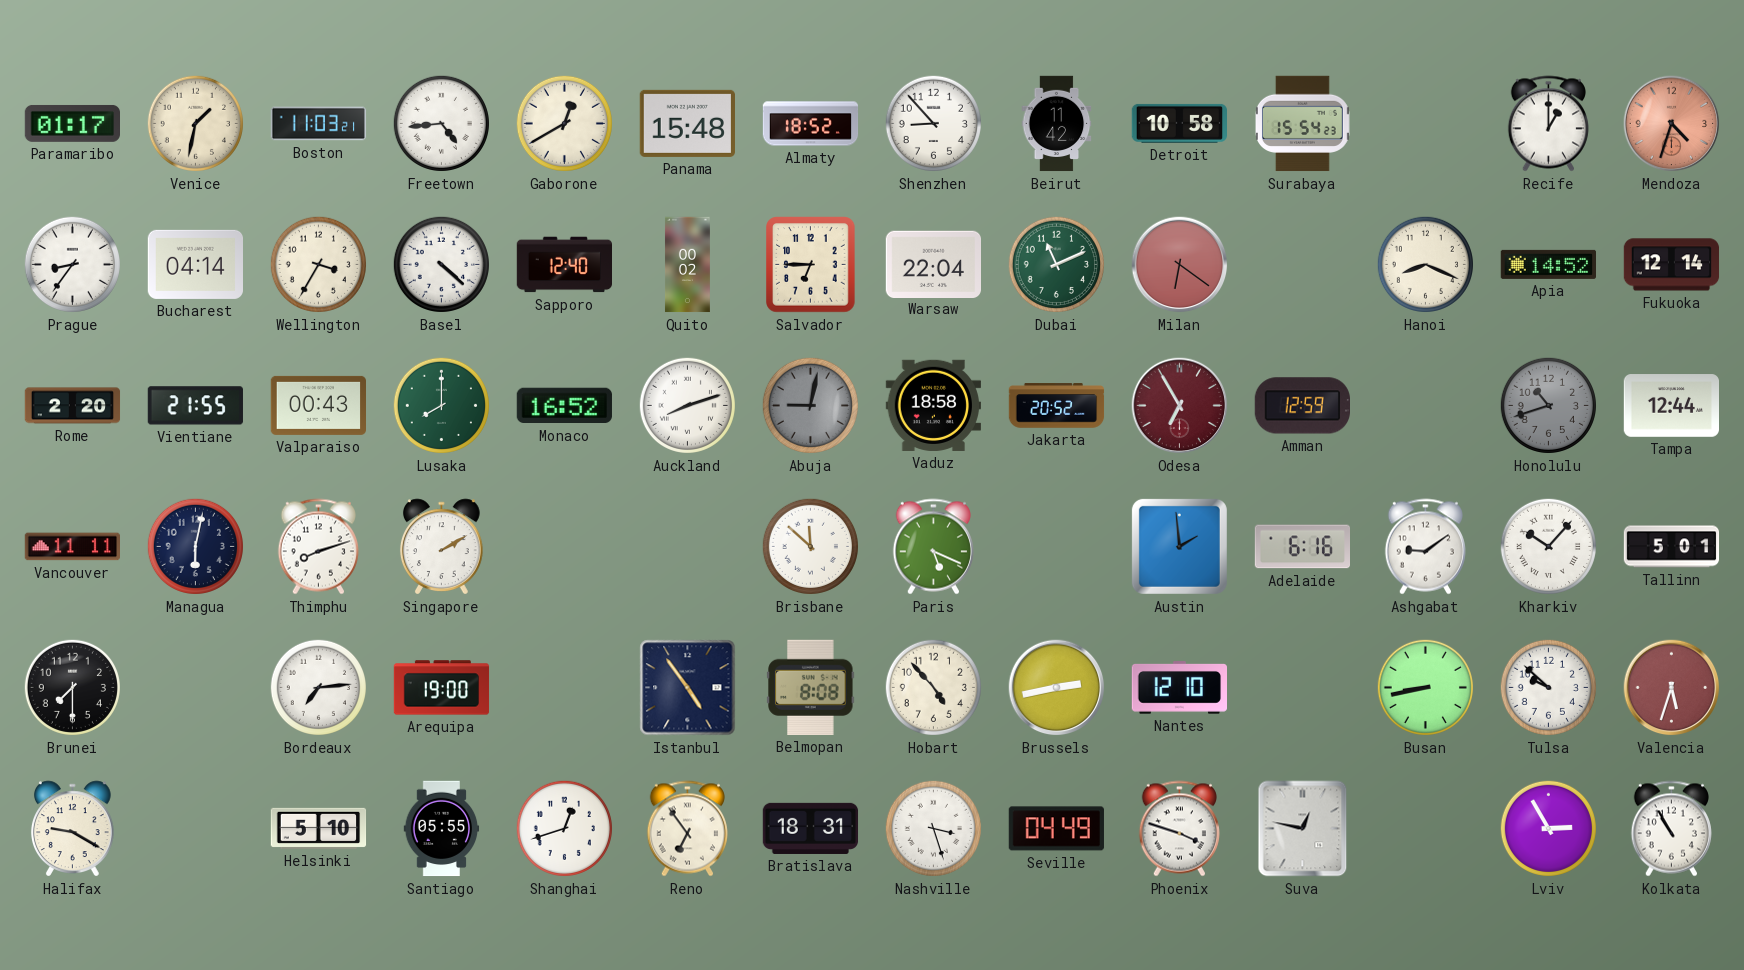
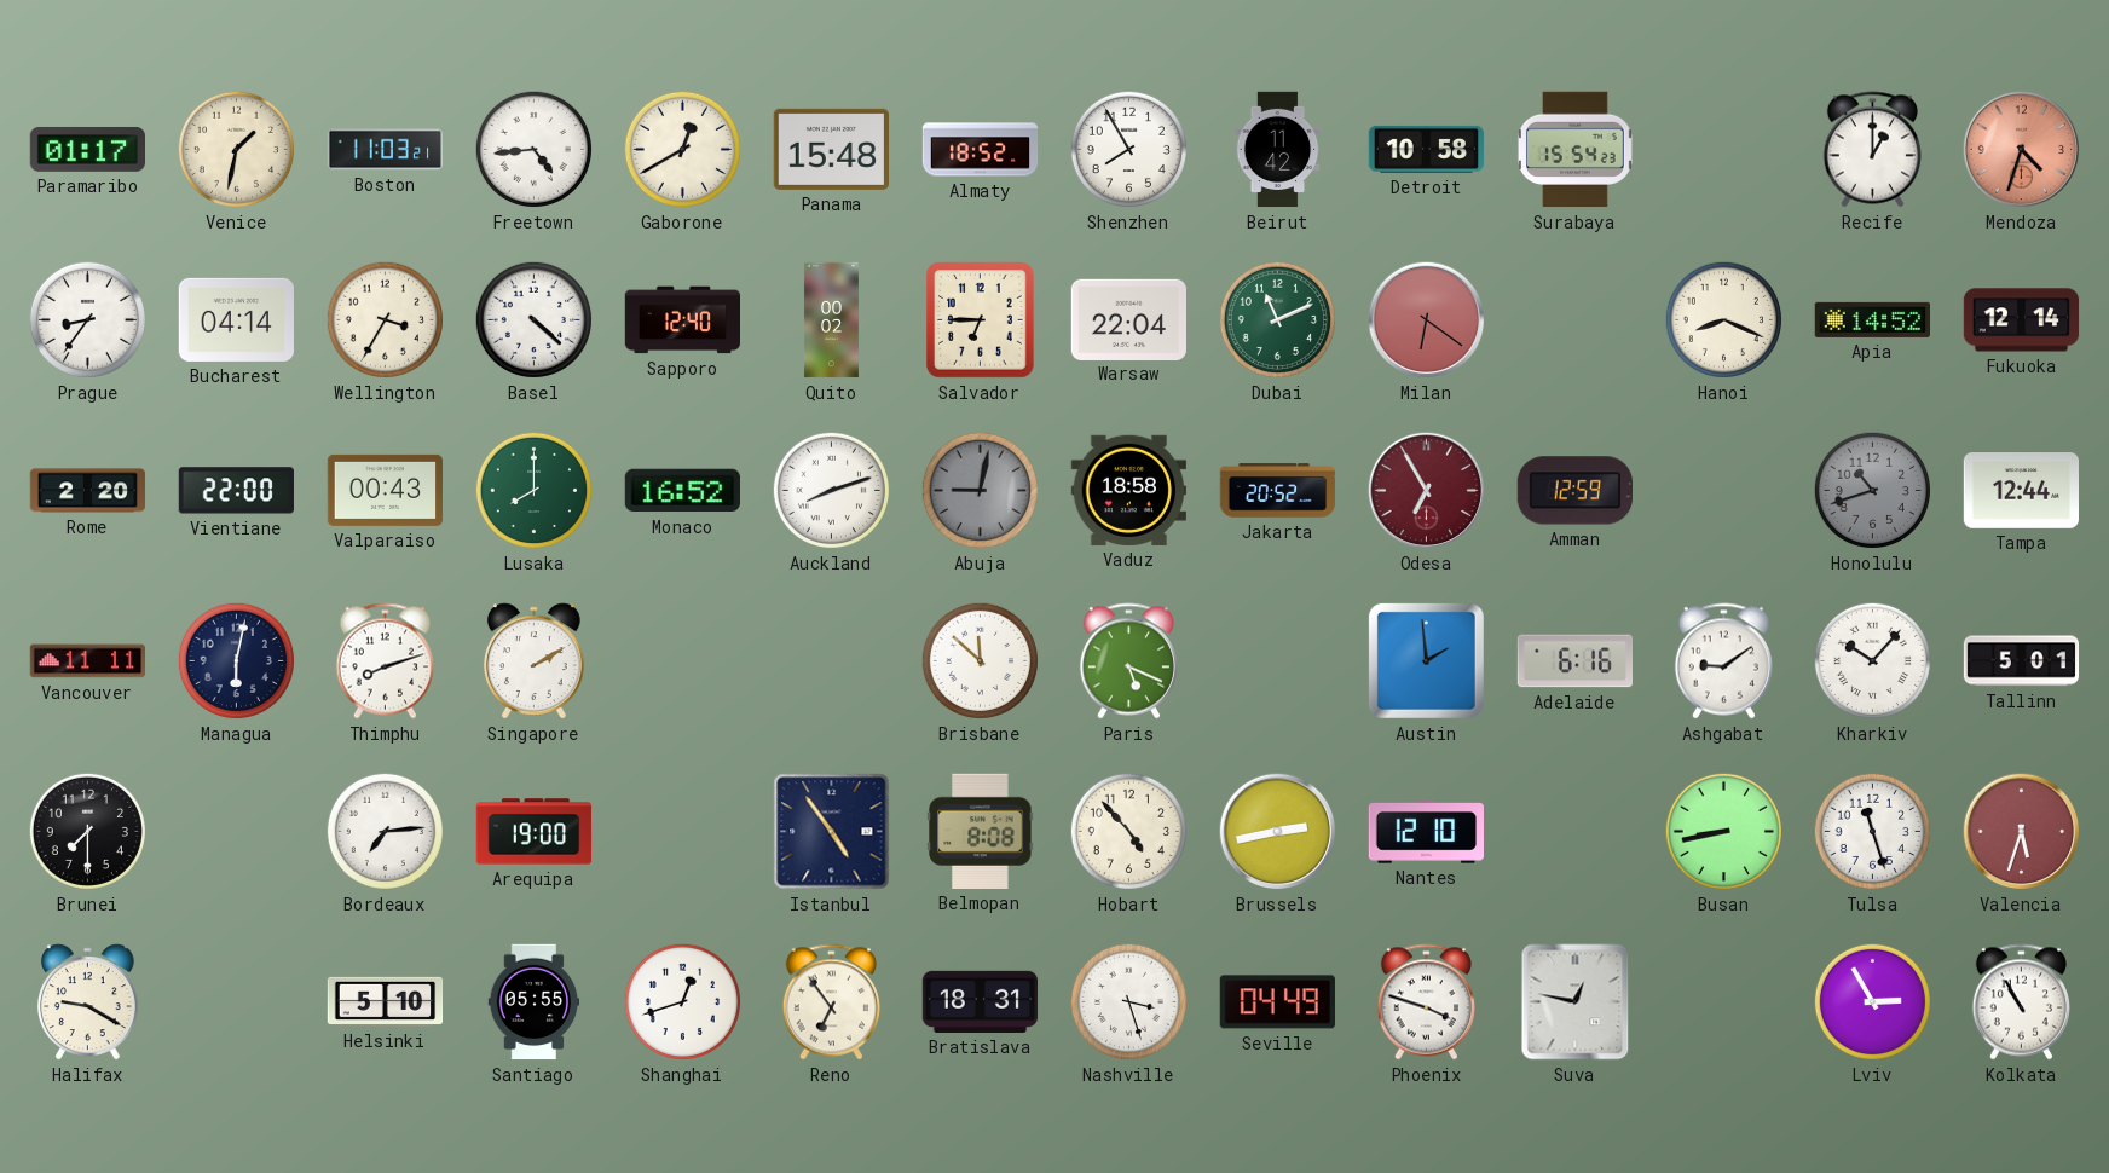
Shenzhen: 8:53 -> 7:55 (1128, 149)
Vientiane: 21:55 -> 22:00 (236, 491)
Tulsa: 9:52 -> 11:27 (1872, 831)
